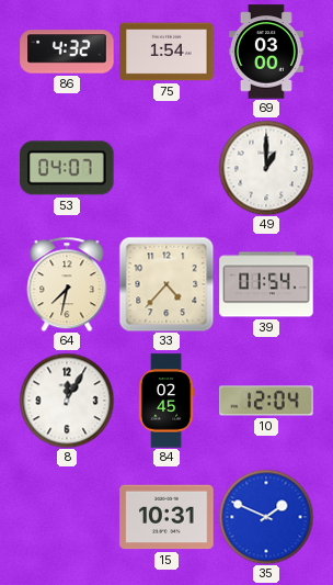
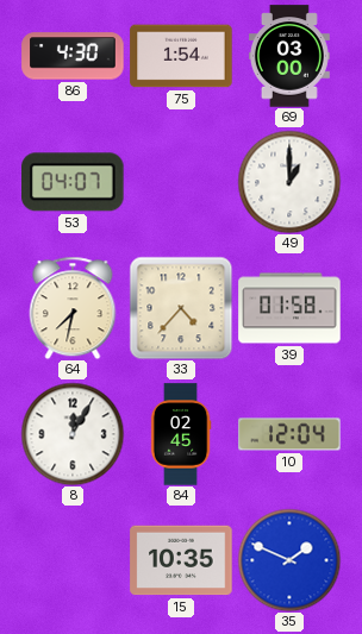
86: 4:32 -> 4:30 (73, 56)
39: 01:54 -> 01:58 (289, 308)
15: 10:31 -> 10:35 (181, 560)
